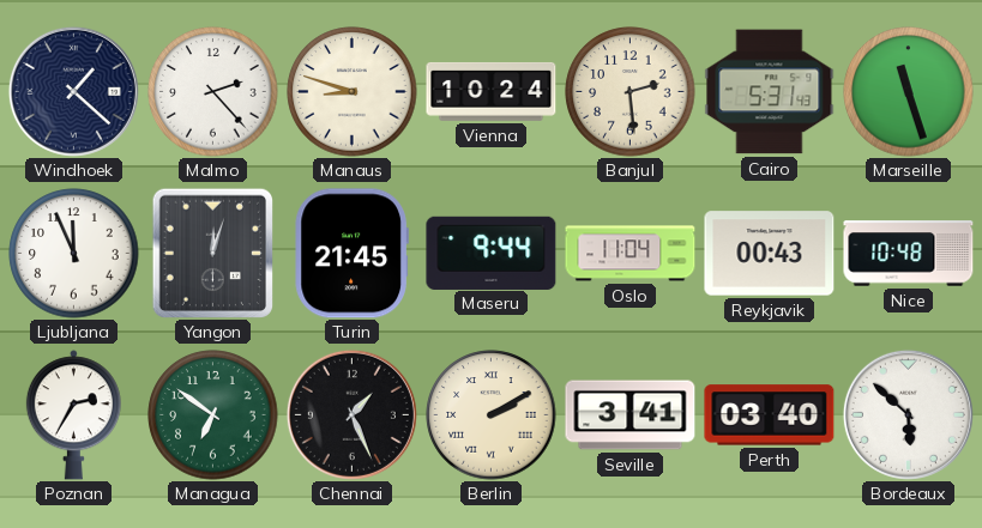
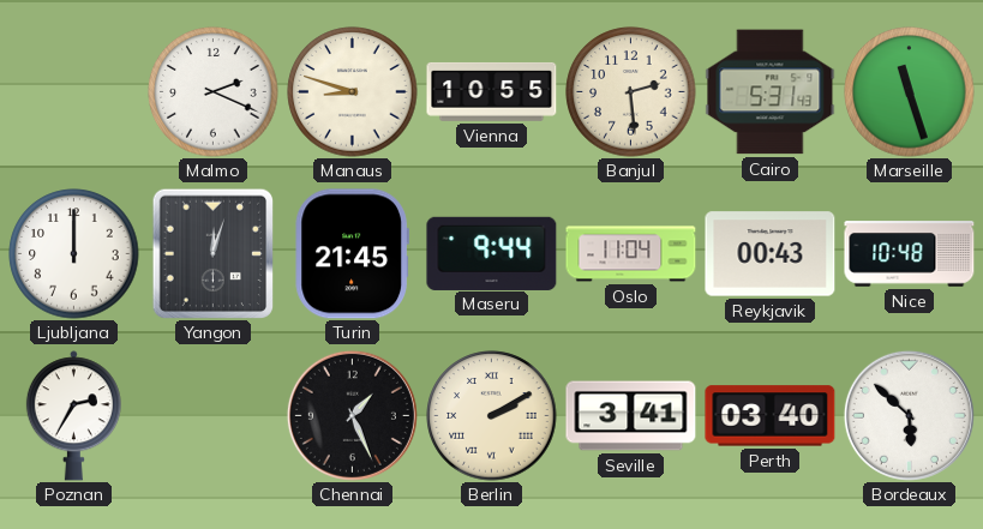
Windhoek: 1:22 -> none (73, 91)
Malmo: 2:23 -> 2:19 (214, 92)
Vienna: 10:24 -> 10:55 (492, 91)
Ljubljana: 11:56 -> 12:00 (74, 254)
Managua: 6:51 -> none (213, 415)
